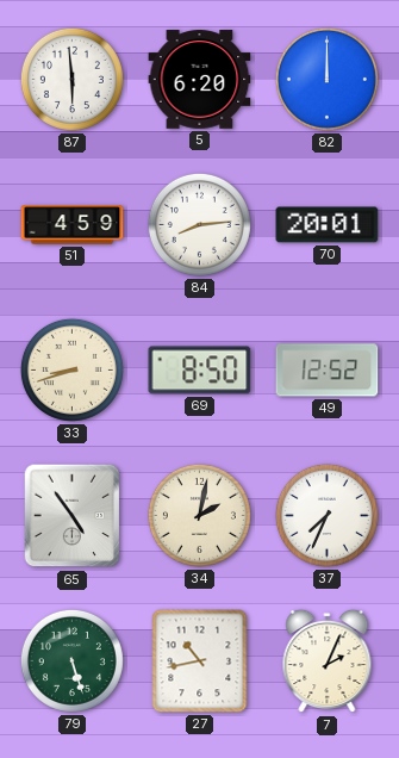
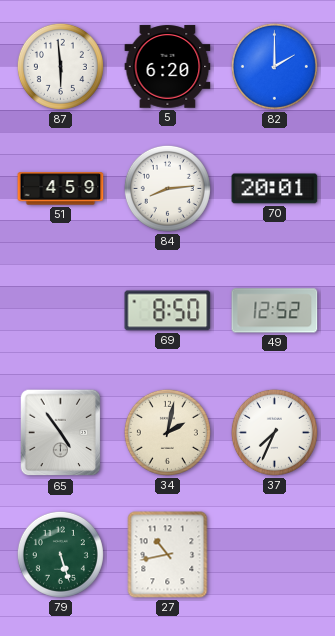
82: 12:00 -> 2:00 (274, 66)
33: 8:42 -> none (71, 369)
7: 2:04 -> none (328, 661)
